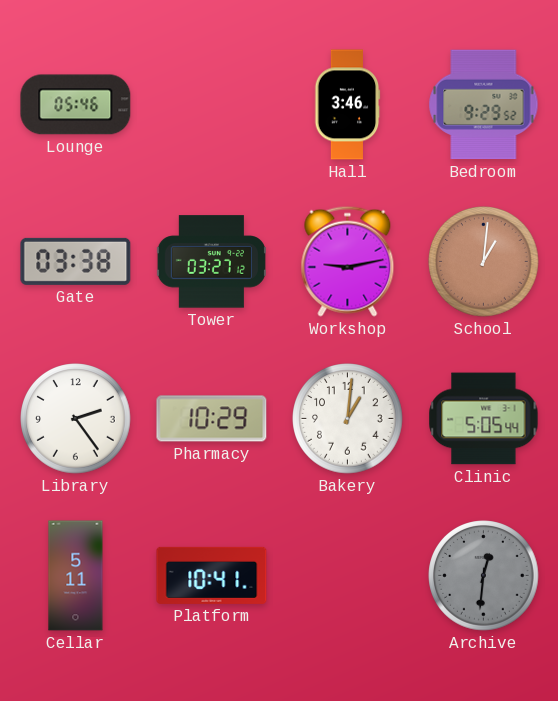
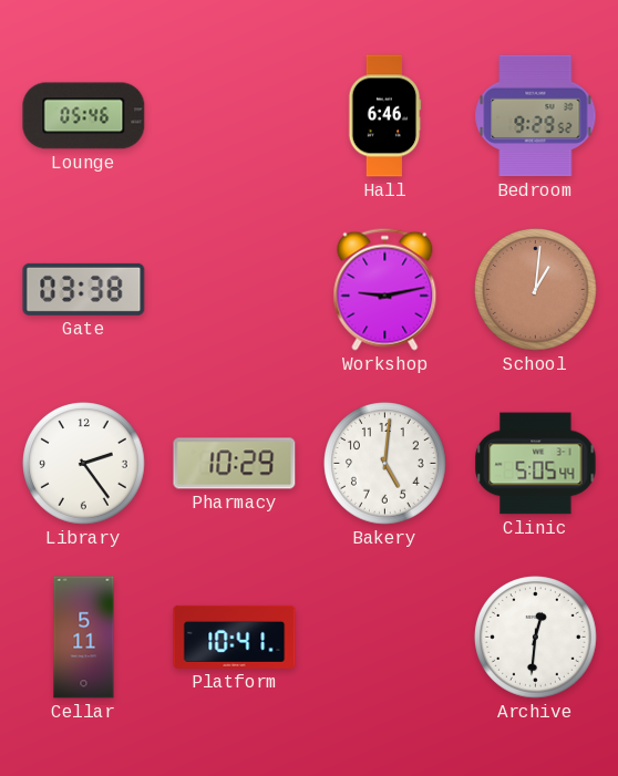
Hall: 3:46 -> 6:46 (384, 116)
Tower: 03:27 -> none (211, 262)
Bakery: 1:01 -> 5:01 (385, 464)
Archive dial: grey -> white (536, 638)
